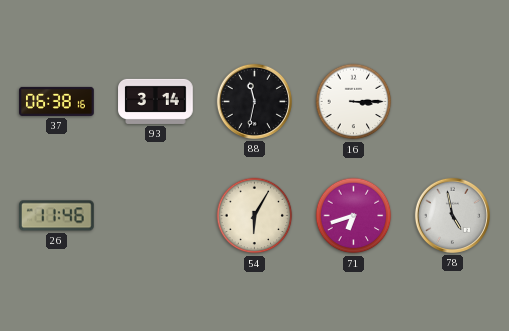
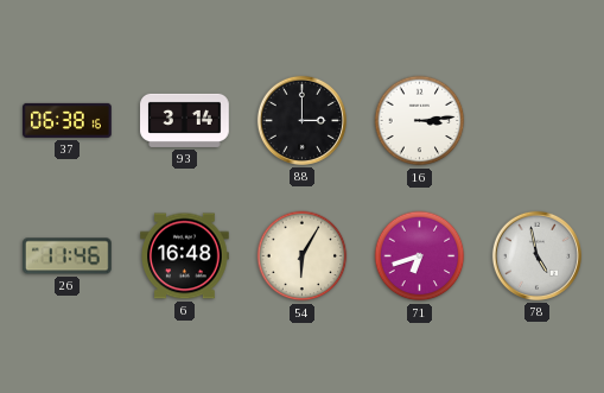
88: 11:32 -> 3:00 (301, 120)
16: 3:15 -> 3:14 (420, 121)
6: none -> 16:48 (185, 256)
